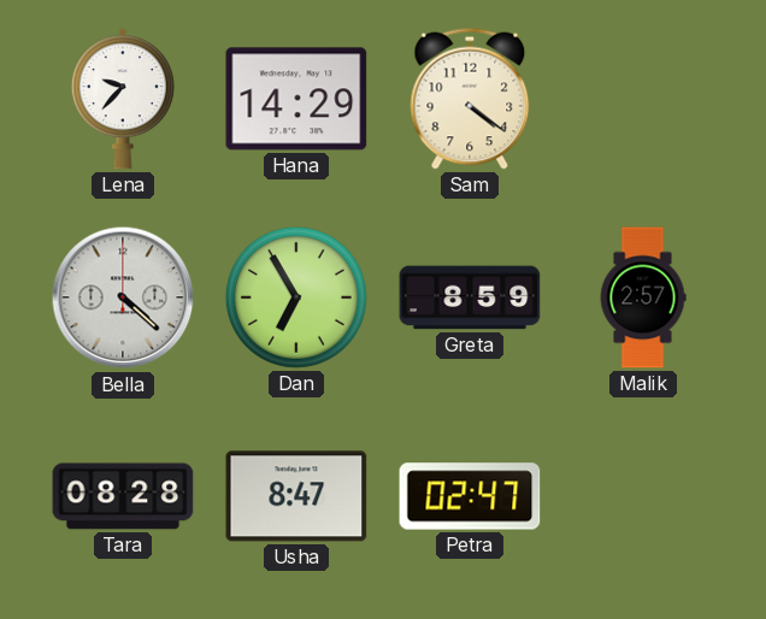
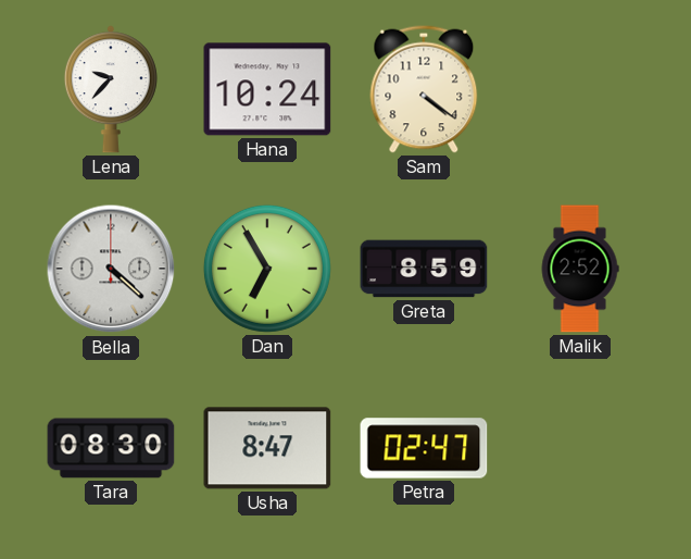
Hana: 14:29 -> 10:24 (267, 89)
Malik: 2:57 -> 2:52 (580, 269)
Tara: 08:28 -> 08:30 (111, 448)
